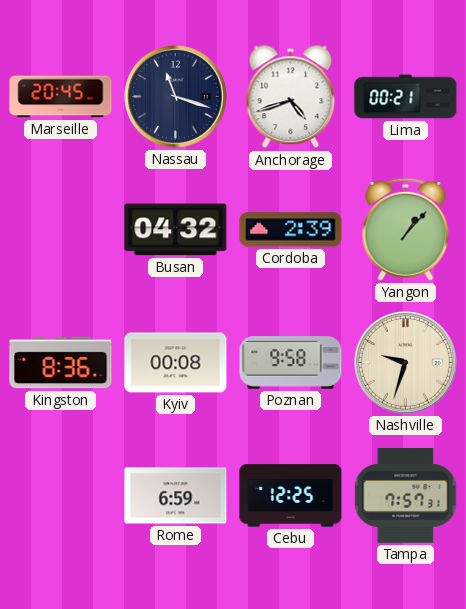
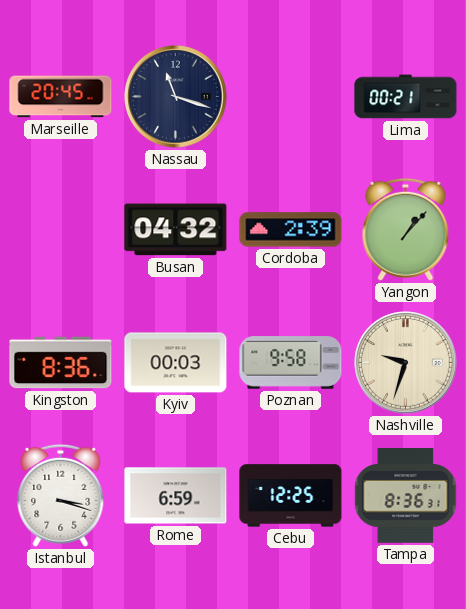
Anchorage: 4:42 -> none (291, 97)
Kyiv: 00:08 -> 00:03 (176, 363)
Istanbul: none -> 3:18 (61, 495)
Tampa: 7:57 -> 8:36 (406, 496)
